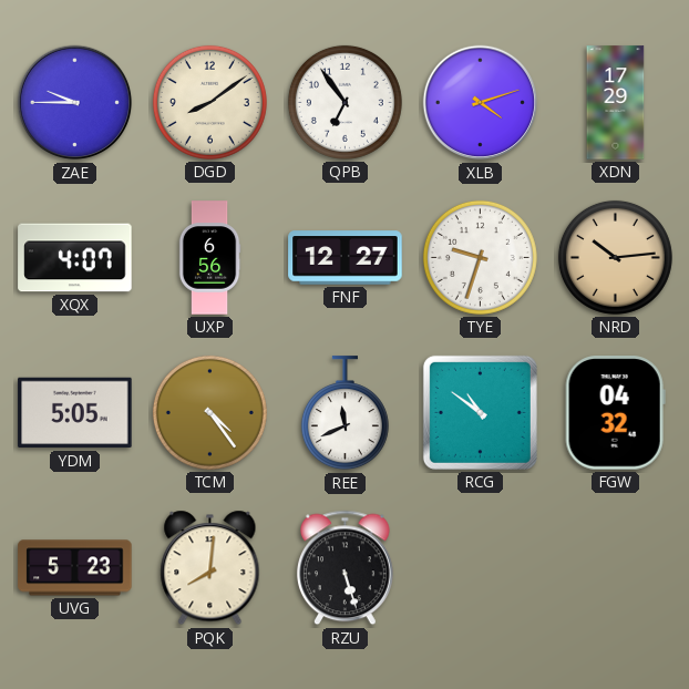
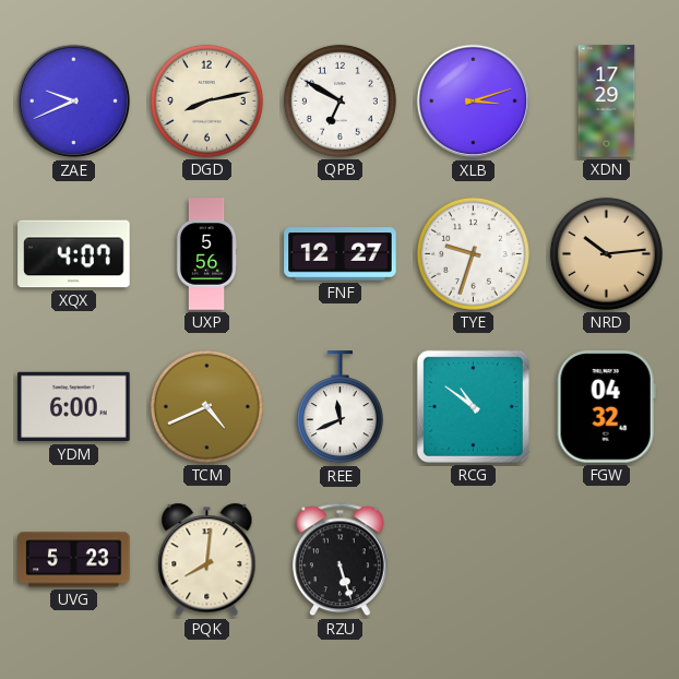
ZAE: 9:45 -> 9:41 (74, 102)
DGD: 8:09 -> 8:13 (206, 100)
QPB: 6:54 -> 6:50 (339, 100)
XLB: 4:12 -> 3:12 (474, 102)
UXP: 6:56 -> 5:56 (206, 254)
YDM: 5:05 -> 6:00 (74, 407)
TCM: 4:24 -> 4:41 (206, 406)
